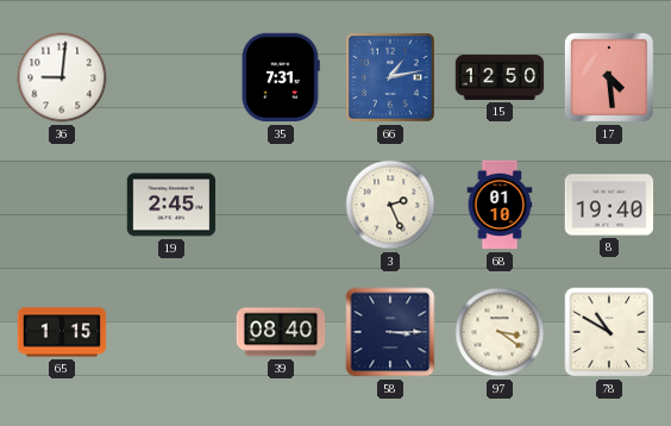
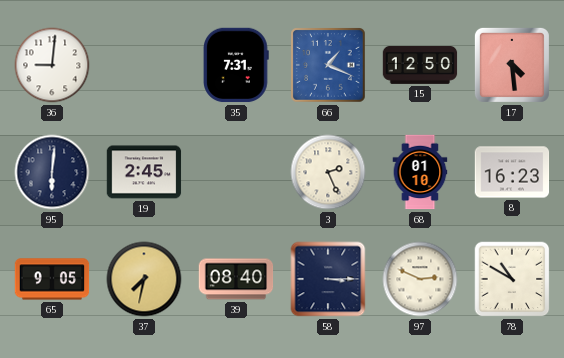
66: 1:13 -> 1:19 (328, 65)
95: none -> 6:01 (52, 172)
8: 19:40 -> 16:23 (512, 172)
65: 1:15 -> 9:05 (52, 279)
37: none -> 7:32 (144, 279)
97: 3:21 -> 2:49 (420, 279)
